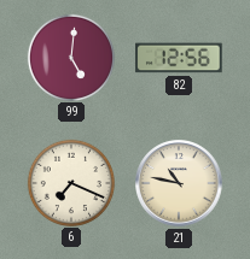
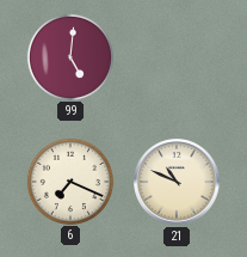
82: 12:56 -> none (179, 58)
21: 10:47 -> 10:49 (177, 182)
